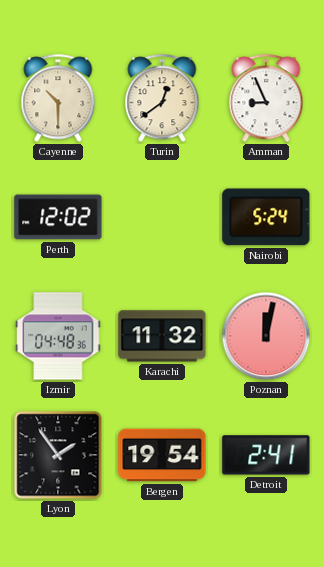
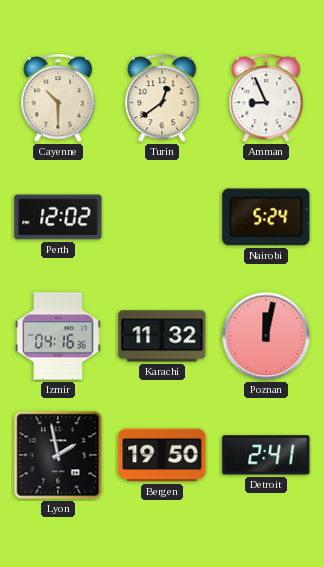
Izmir: 04:48 -> 04:16 (58, 336)
Lyon: 1:54 -> 1:58 (58, 455)
Bergen: 19:54 -> 19:50 (162, 455)
